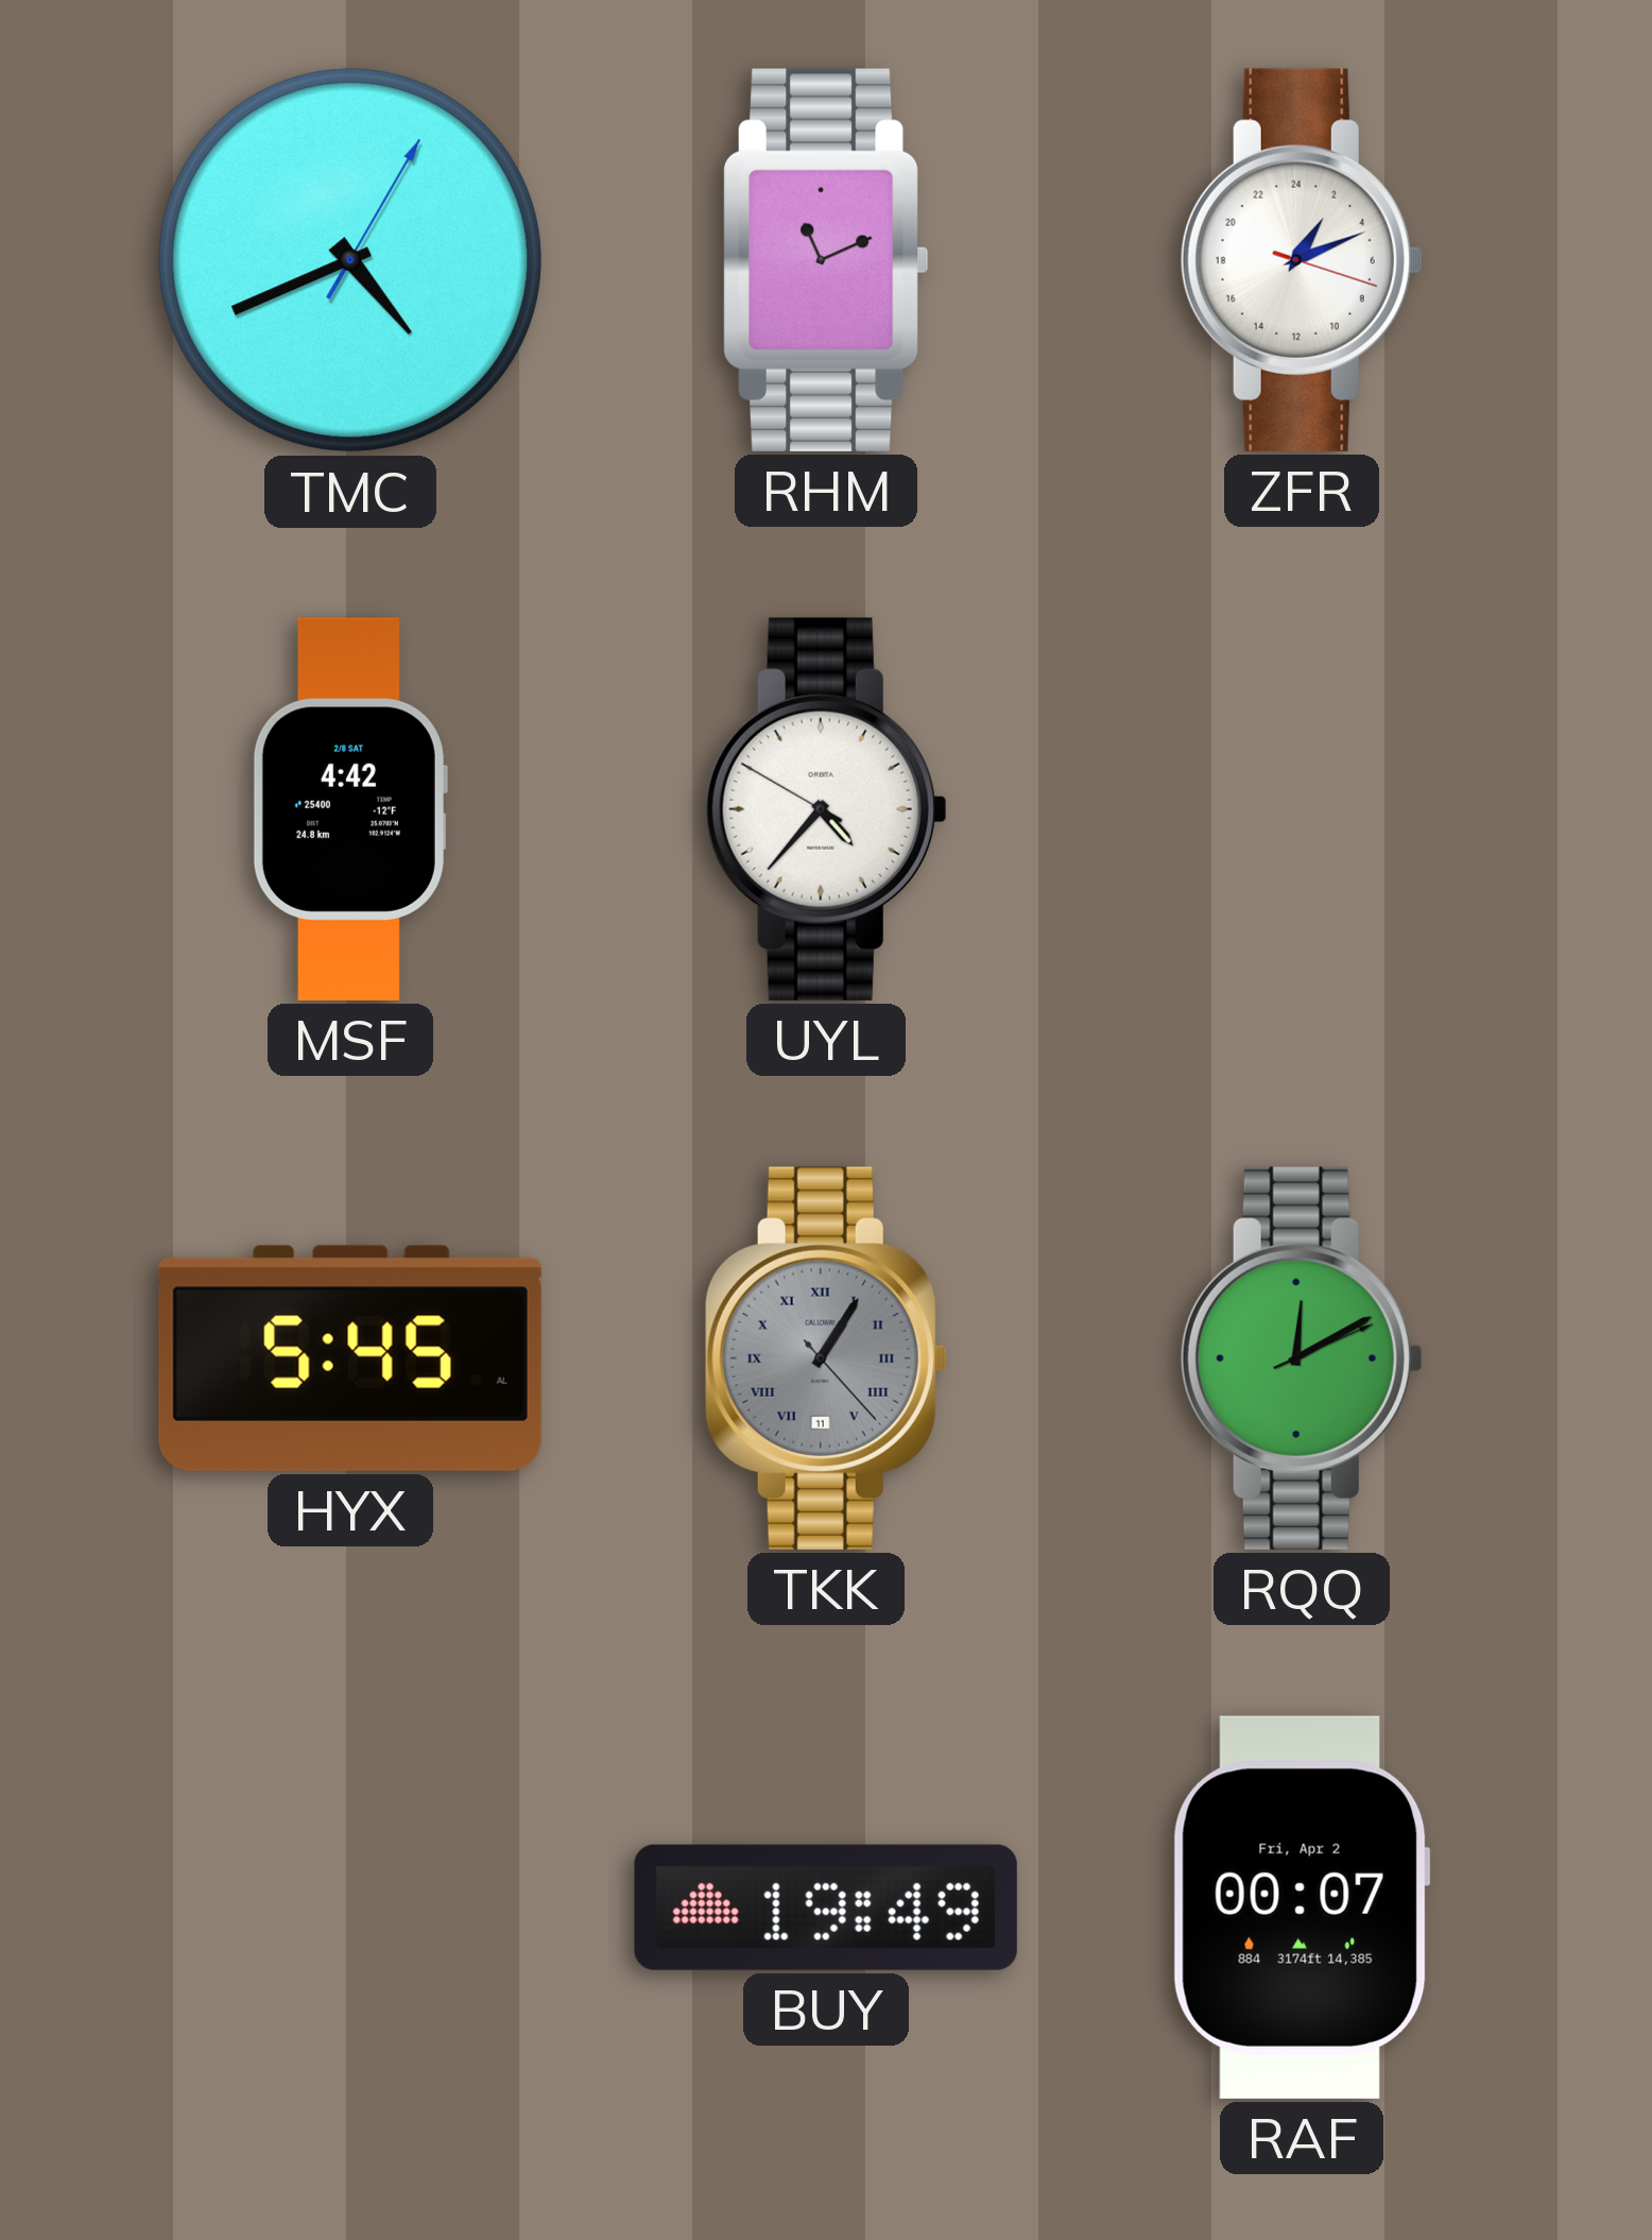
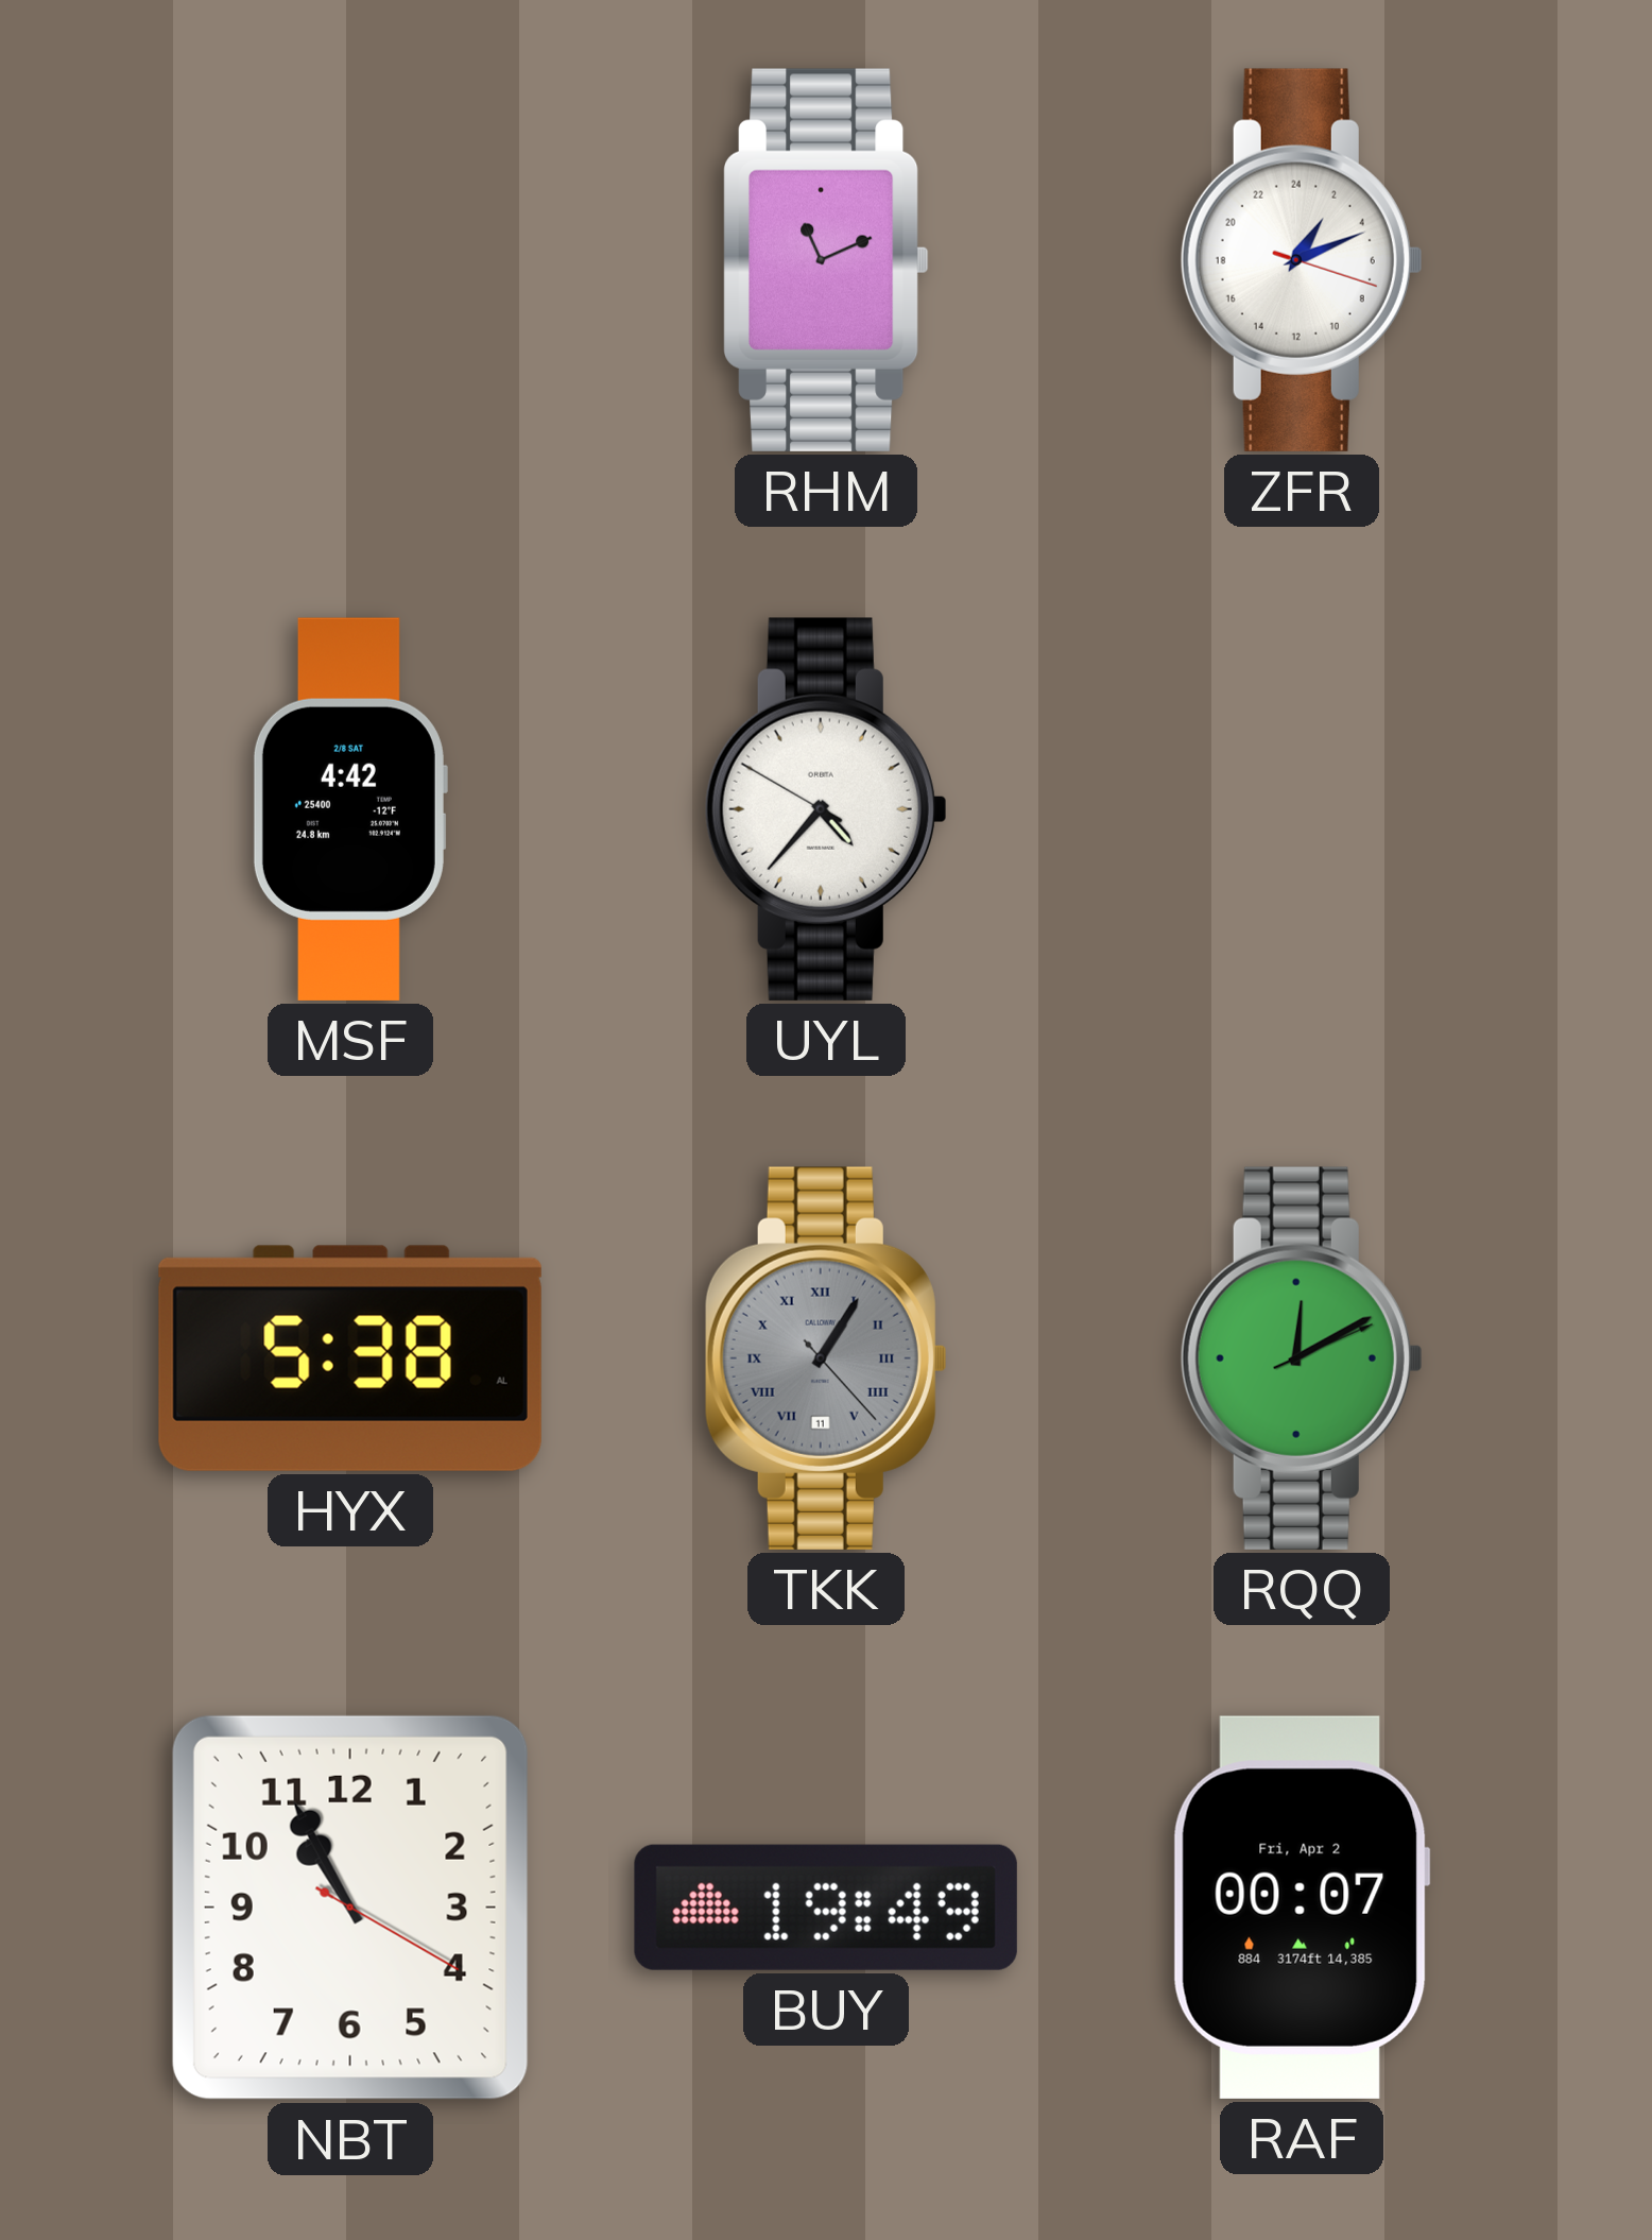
TMC: 4:41 -> none (350, 260)
HYX: 5:45 -> 5:38 (350, 1358)
NBT: none -> 10:55 (350, 1908)
